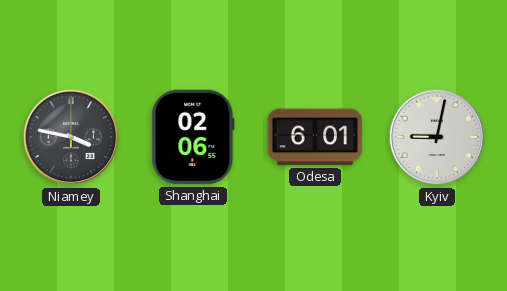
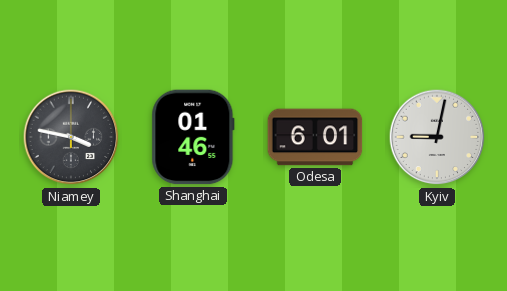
Shanghai: 02:06 -> 01:46 (193, 137)
